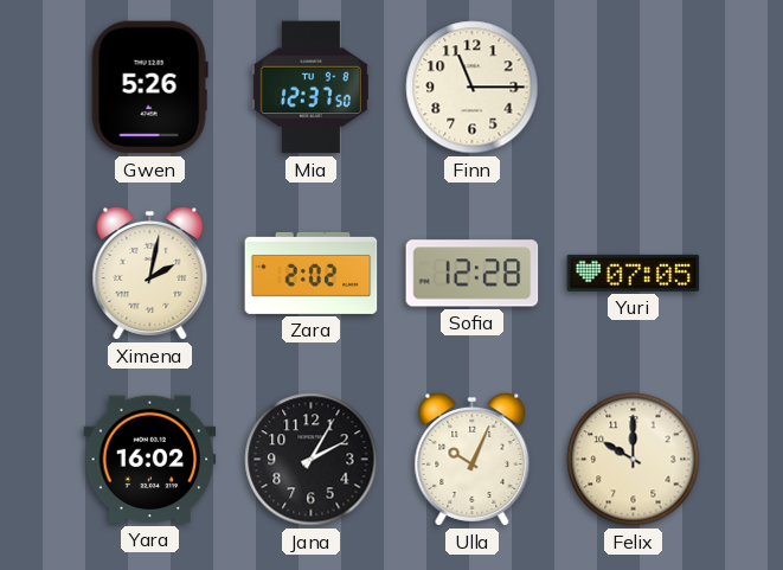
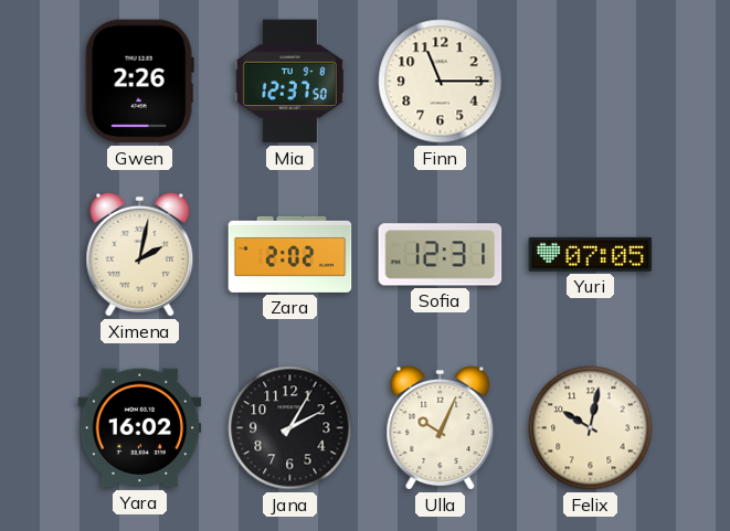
Gwen: 5:26 -> 2:26 (139, 82)
Sofia: 12:28 -> 12:31 (441, 255)
Felix: 10:00 -> 10:02 (591, 428)
